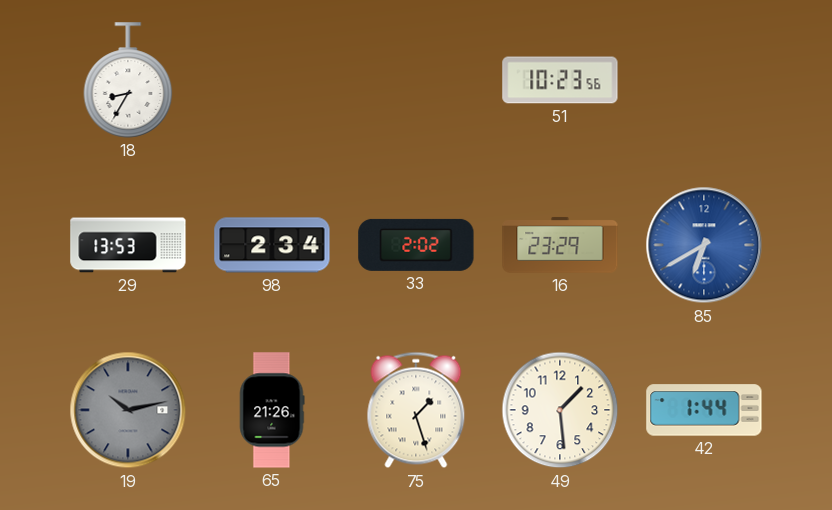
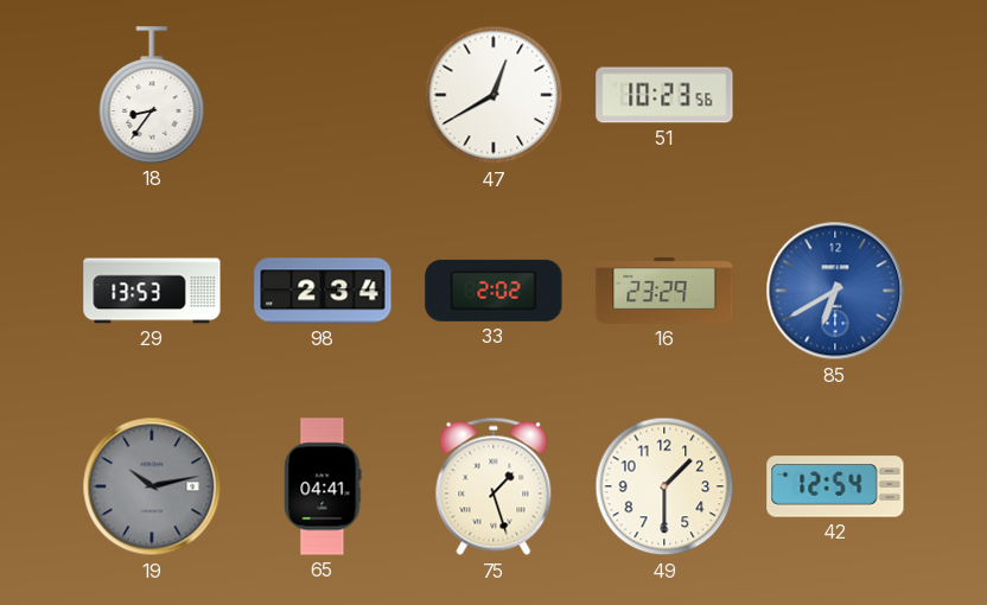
18: 8:35 -> 8:36 (152, 95)
47: none -> 12:40 (493, 95)
65: 21:26 -> 04:41 (323, 486)
49: 1:29 -> 1:30 (664, 486)
42: 1:44 -> 12:54 (835, 486)
